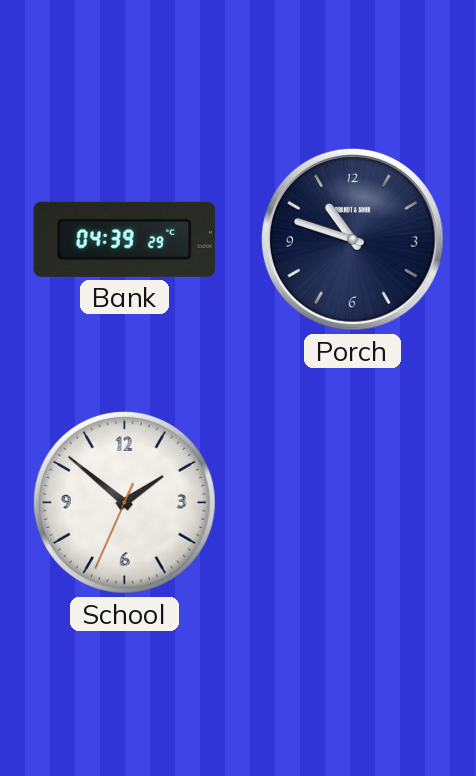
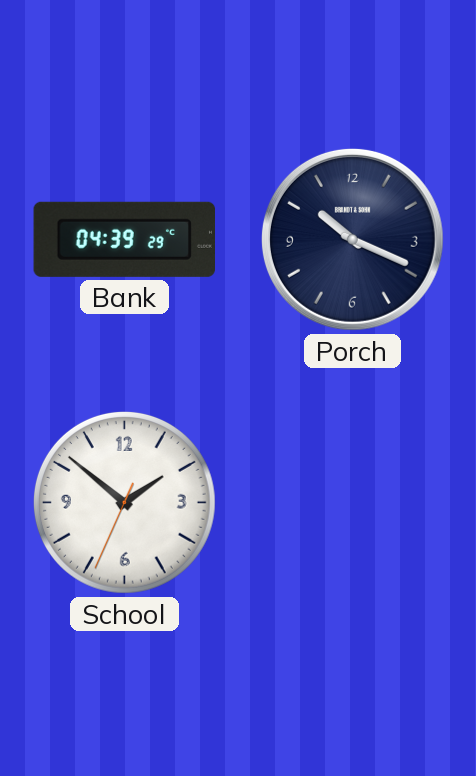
Porch: 10:48 -> 10:19 (352, 239)
